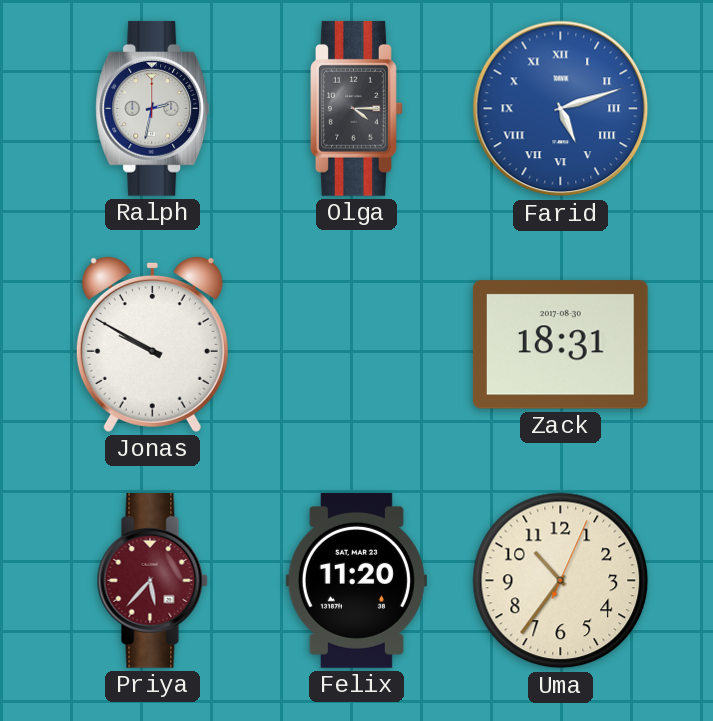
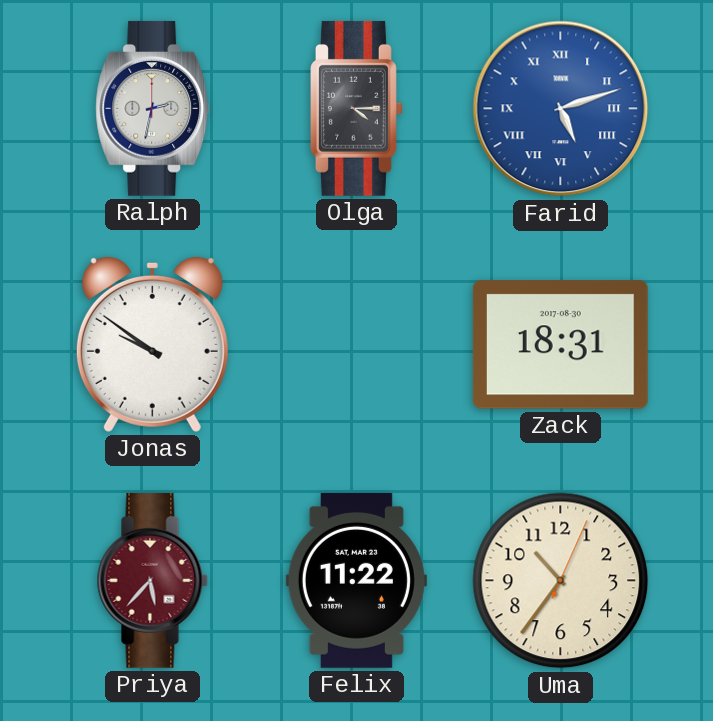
Jonas: 9:50 -> 9:51 (152, 344)
Felix: 11:20 -> 11:22 (356, 580)
